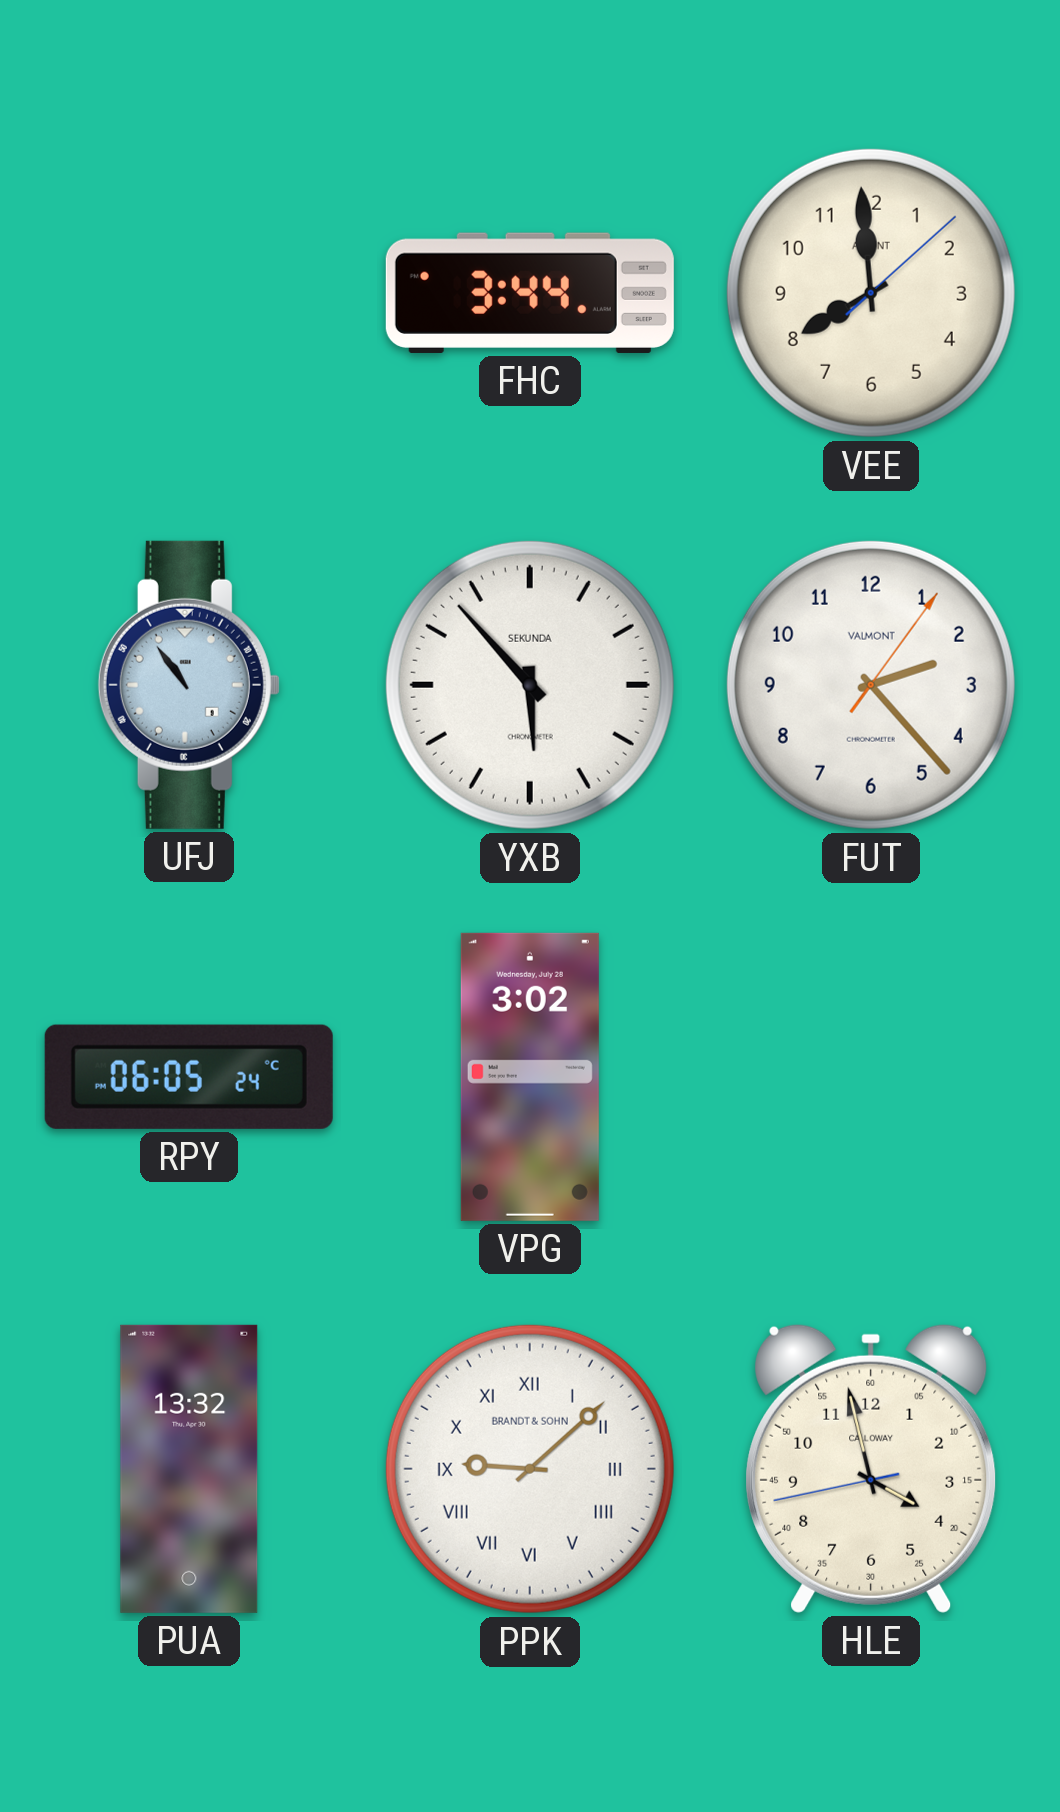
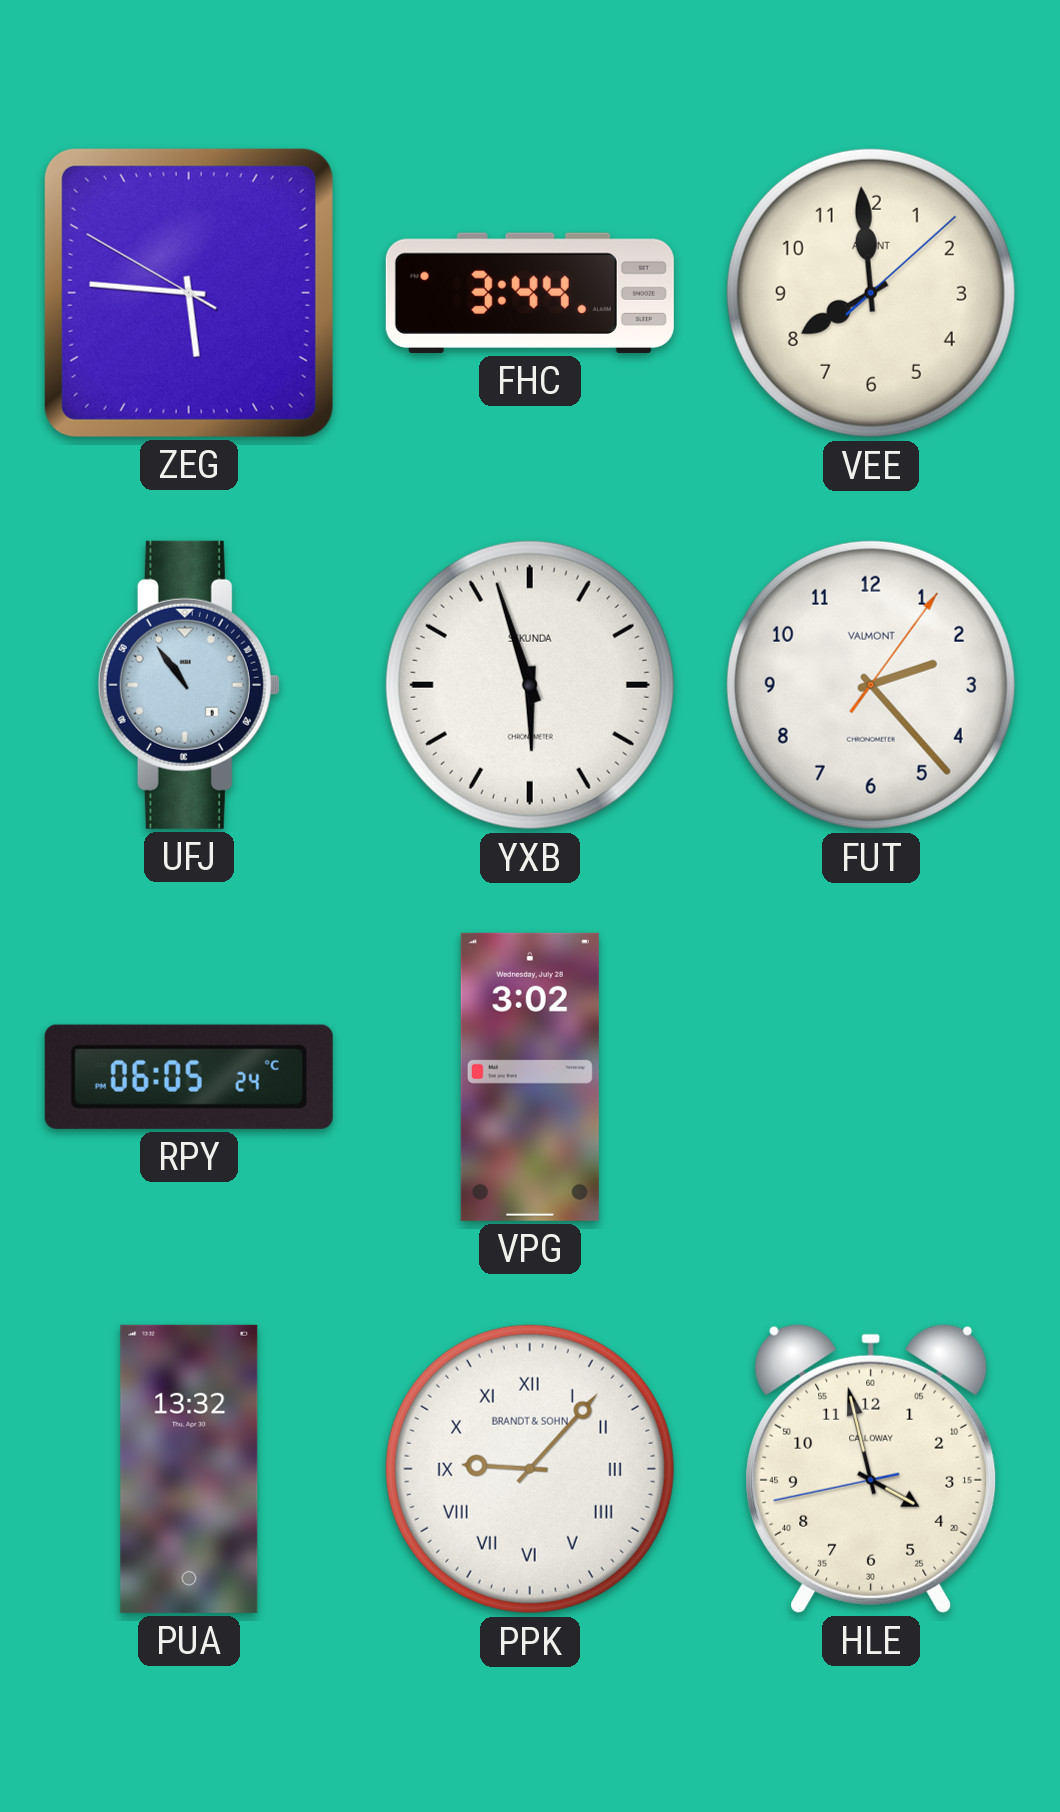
ZEG: none -> 5:45 (189, 293)
YXB: 5:53 -> 5:57 (530, 685)
PPK: 9:08 -> 9:07 (530, 1469)
